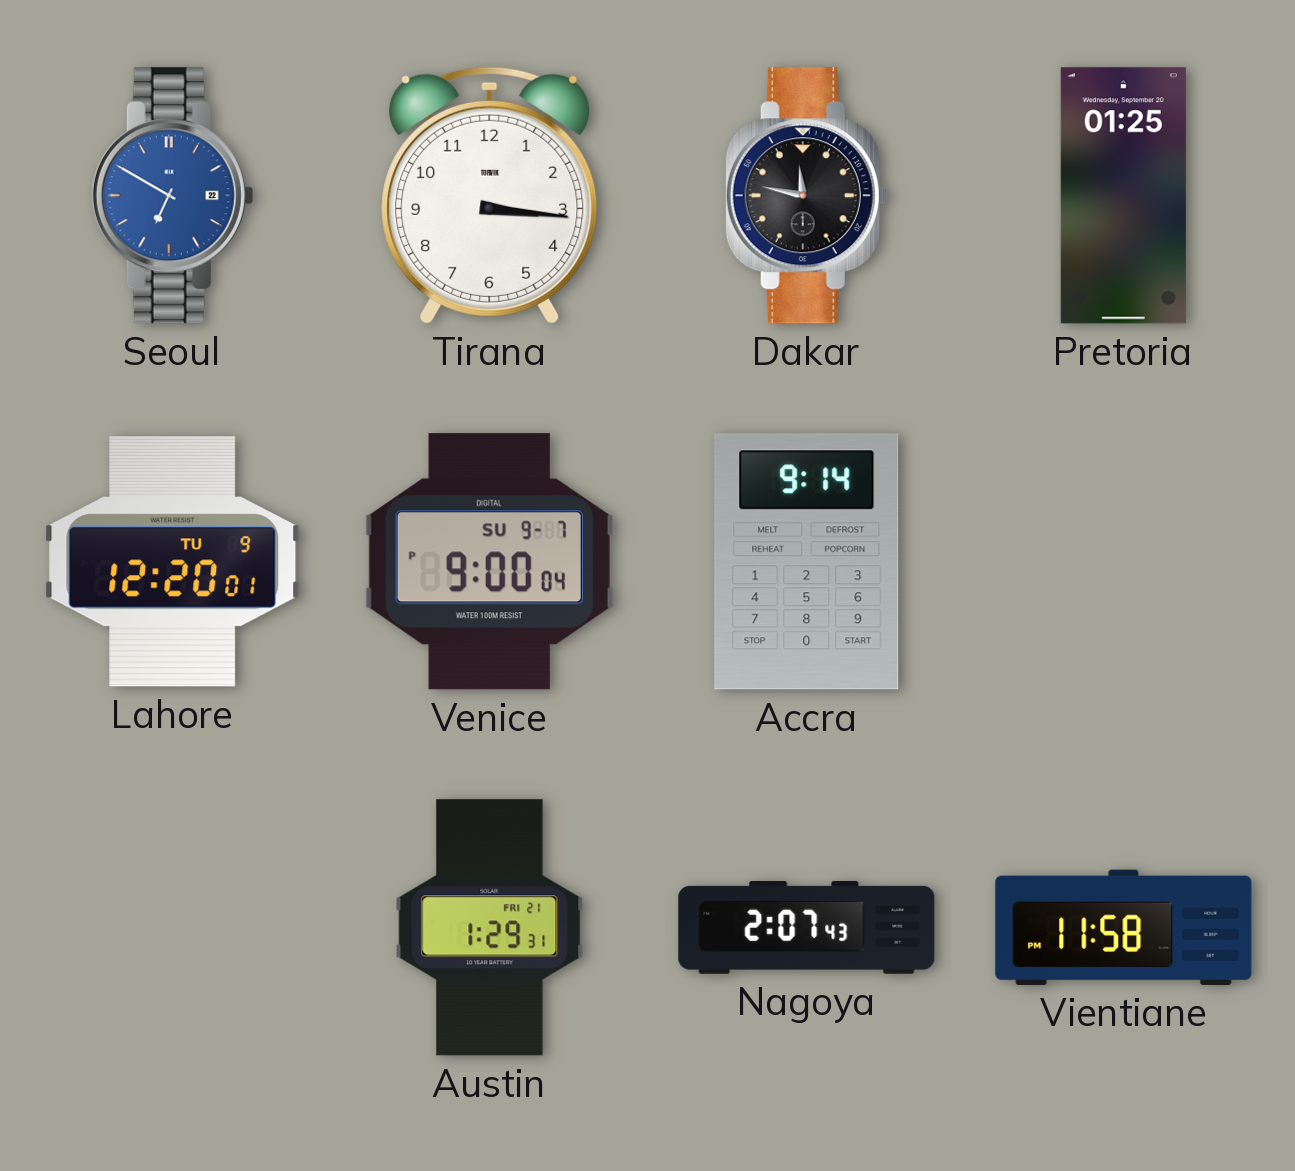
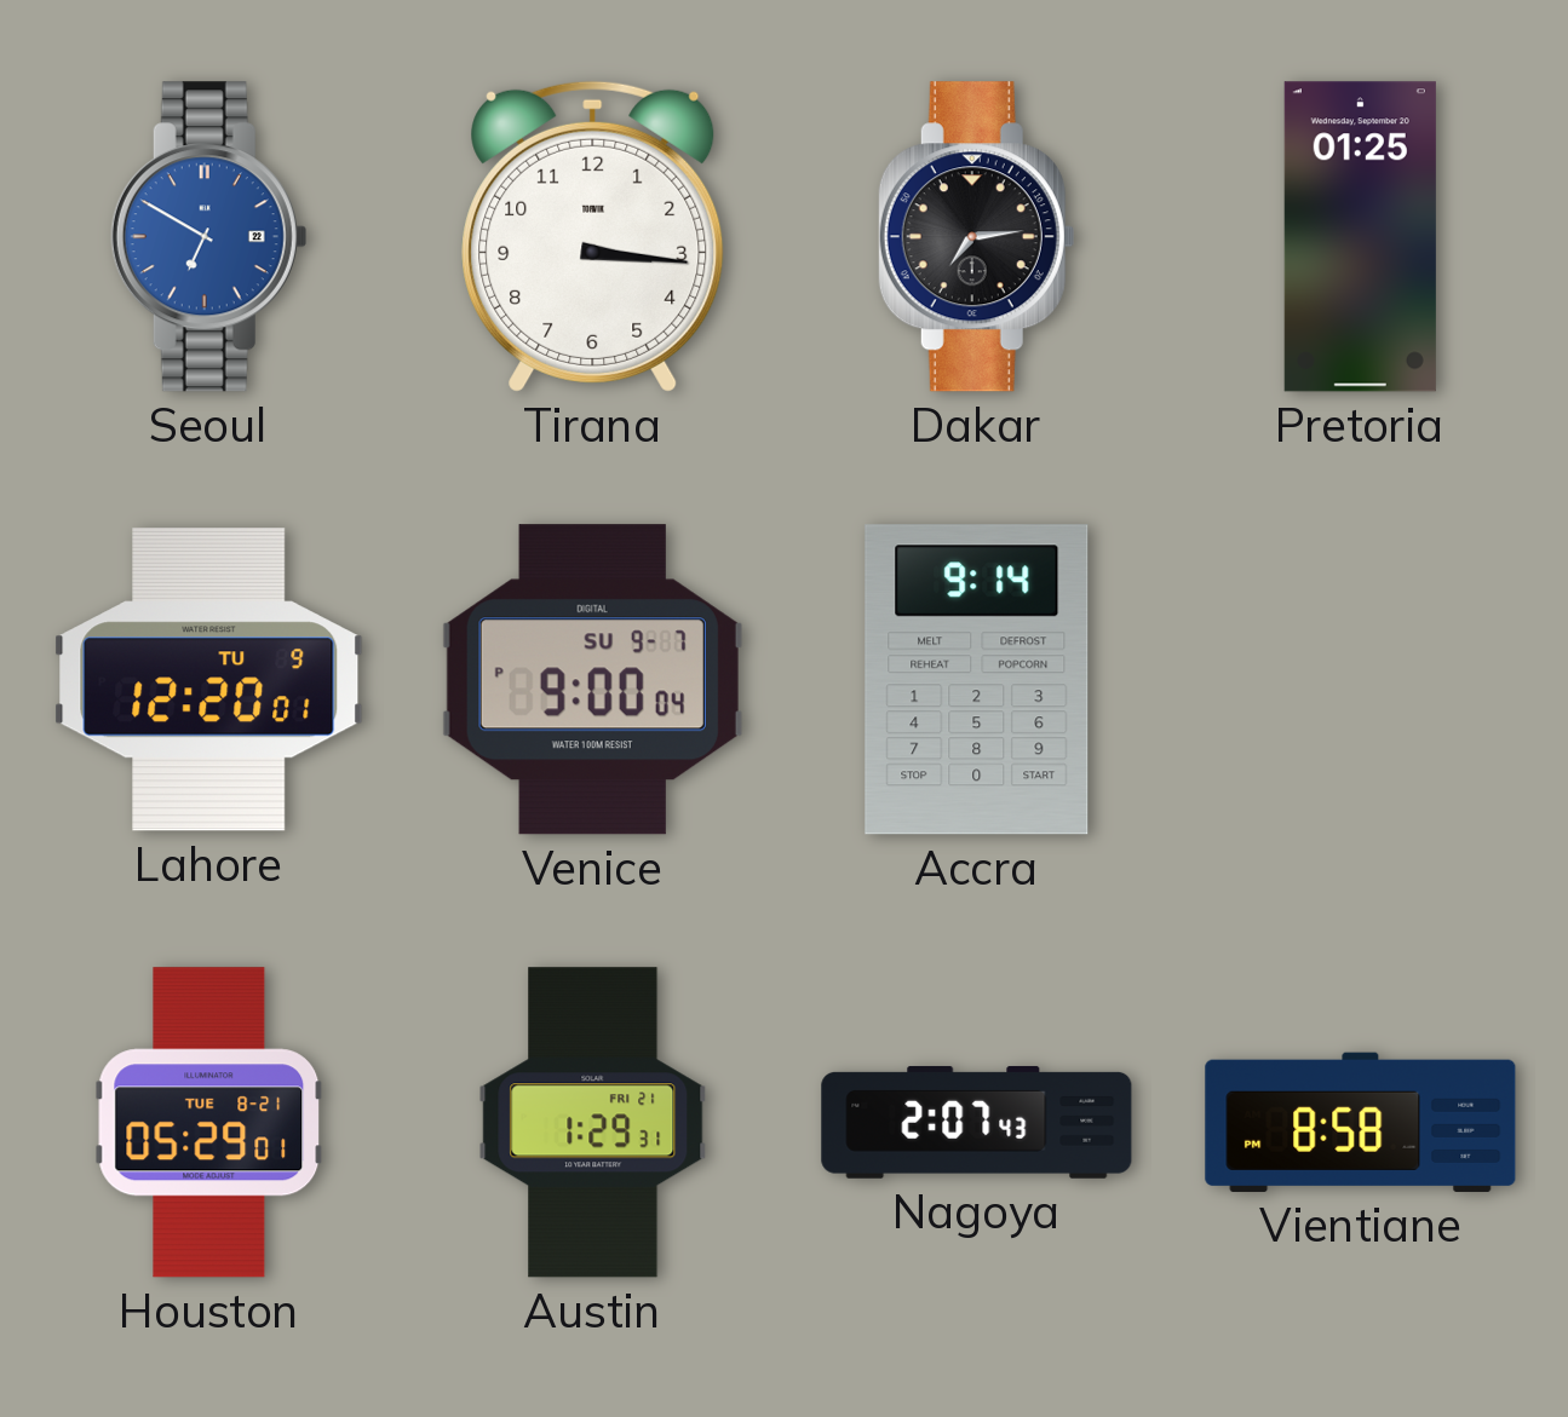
Dakar: 11:47 -> 7:14 (976, 237)
Houston: none -> 05:29 (209, 1123)
Vientiane: 11:58 -> 8:58 (1361, 1122)
